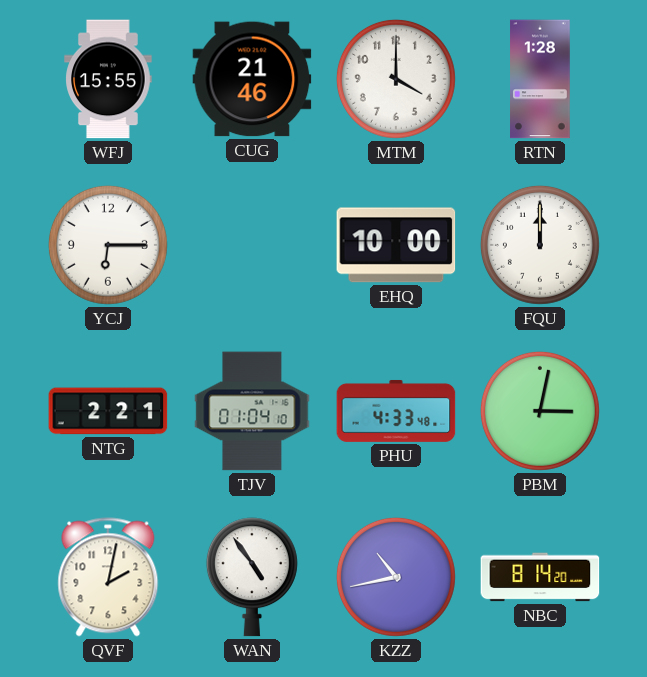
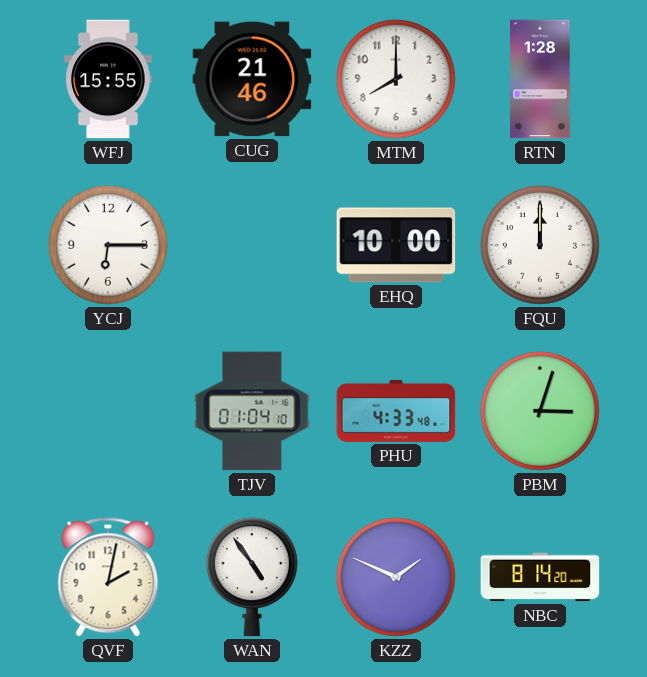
MTM: 4:00 -> 8:00 (396, 79)
NTG: 2:21 -> none (108, 411)
PBM: 3:02 -> 3:03 (540, 411)
KZZ: 10:43 -> 1:49 (396, 577)
